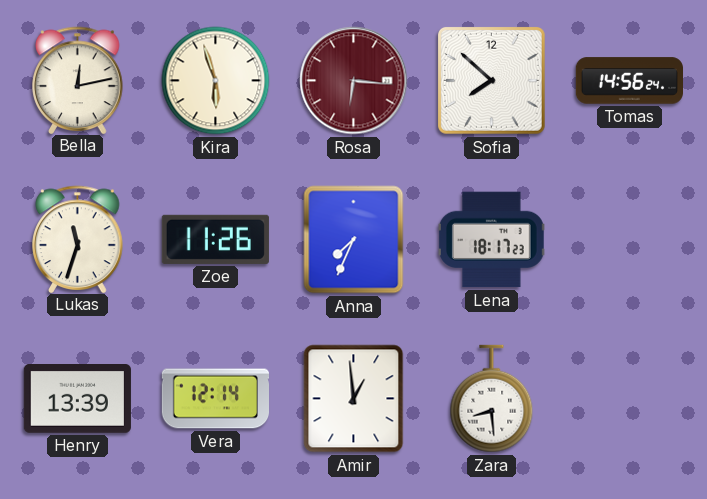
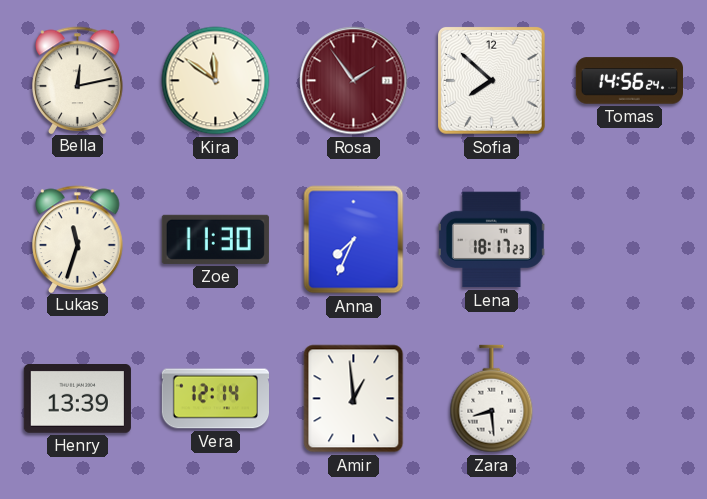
Kira: 5:57 -> 11:51 (216, 81)
Rosa: 6:16 -> 1:54 (354, 81)
Zoe: 11:26 -> 11:30 (215, 239)
